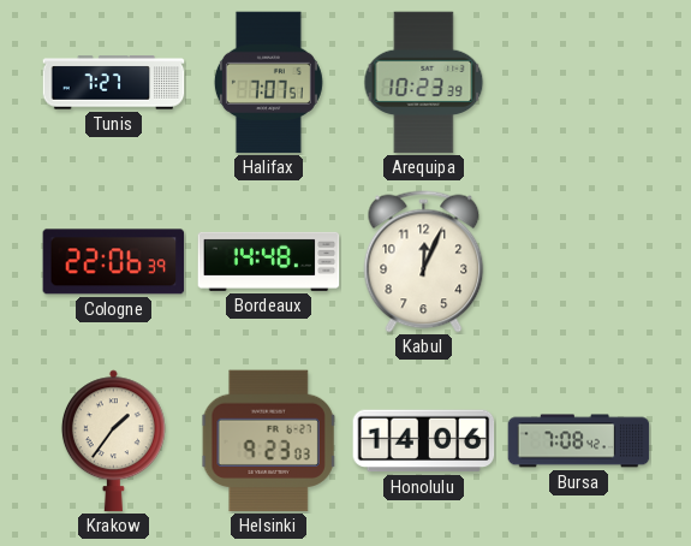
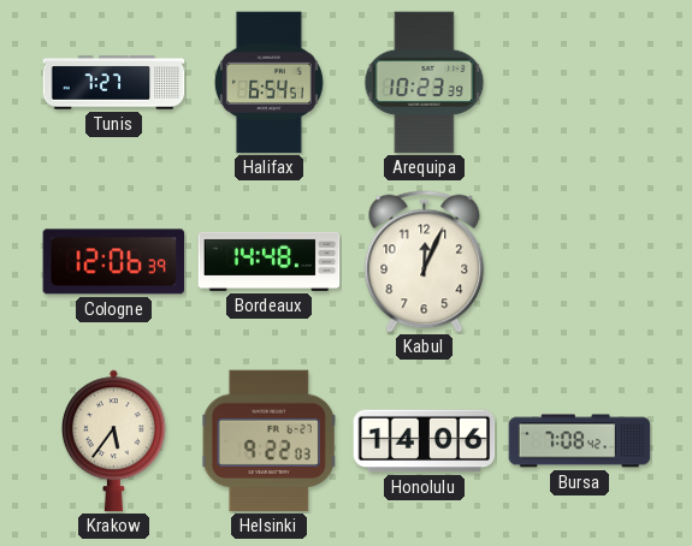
Halifax: 7:07 -> 6:54 (268, 83)
Cologne: 22:06 -> 12:06 (114, 262)
Krakow: 1:36 -> 5:36 (113, 441)
Helsinki: 9:23 -> 9:22 (270, 441)
